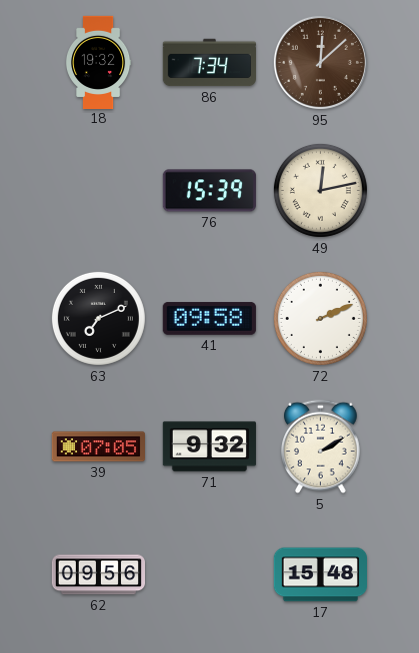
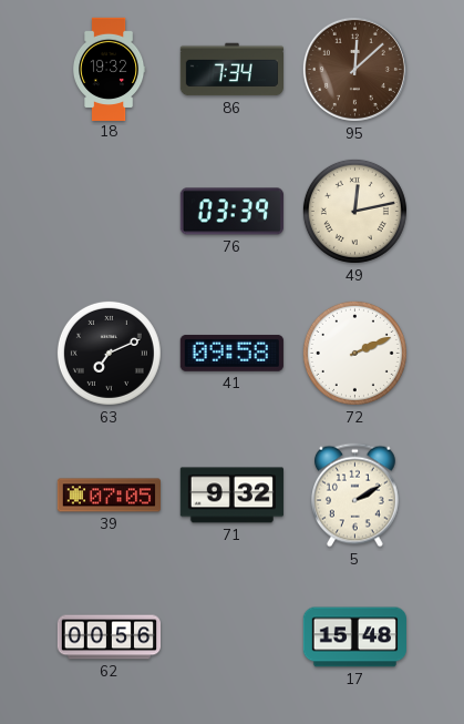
76: 15:39 -> 03:39 (231, 212)
62: 09:56 -> 00:56 (109, 638)
